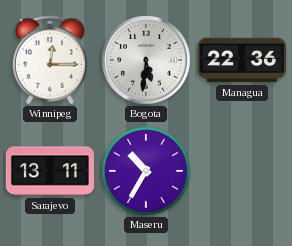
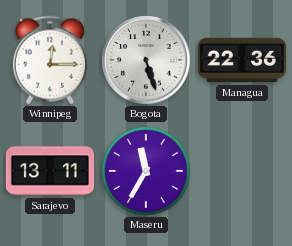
Bogota: 5:31 -> 5:27 (146, 60)
Maseru: 10:35 -> 11:35 (146, 171)
